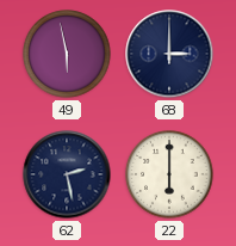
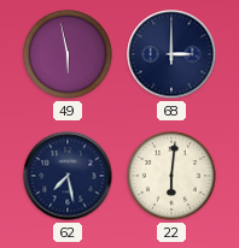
62: 2:28 -> 7:28 (68, 176)
22: 6:00 -> 6:01 (171, 176)
